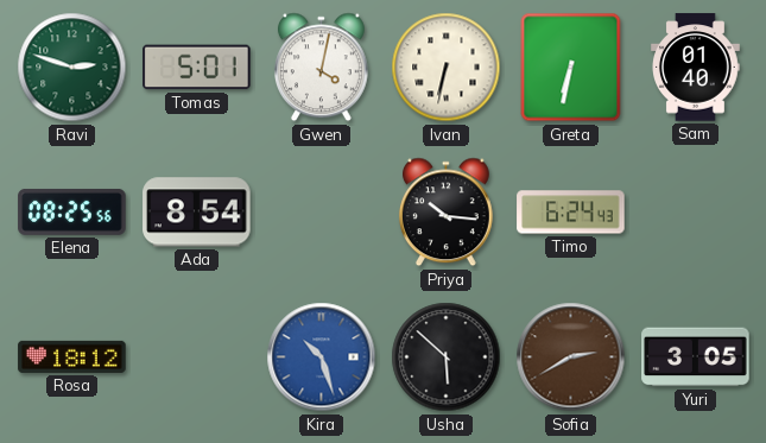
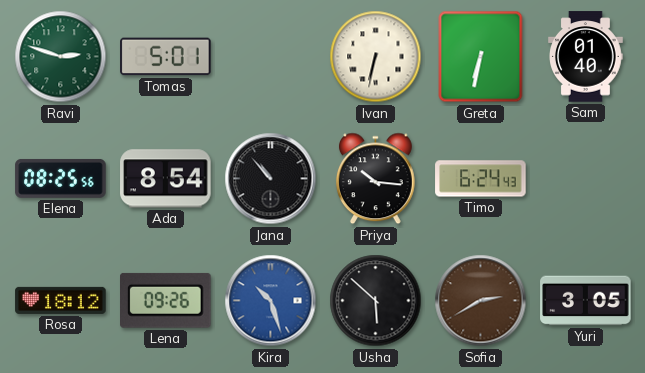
Gwen: 4:02 -> none (321, 68)
Jana: none -> 10:53 (271, 179)
Lena: none -> 09:26 (166, 300)
